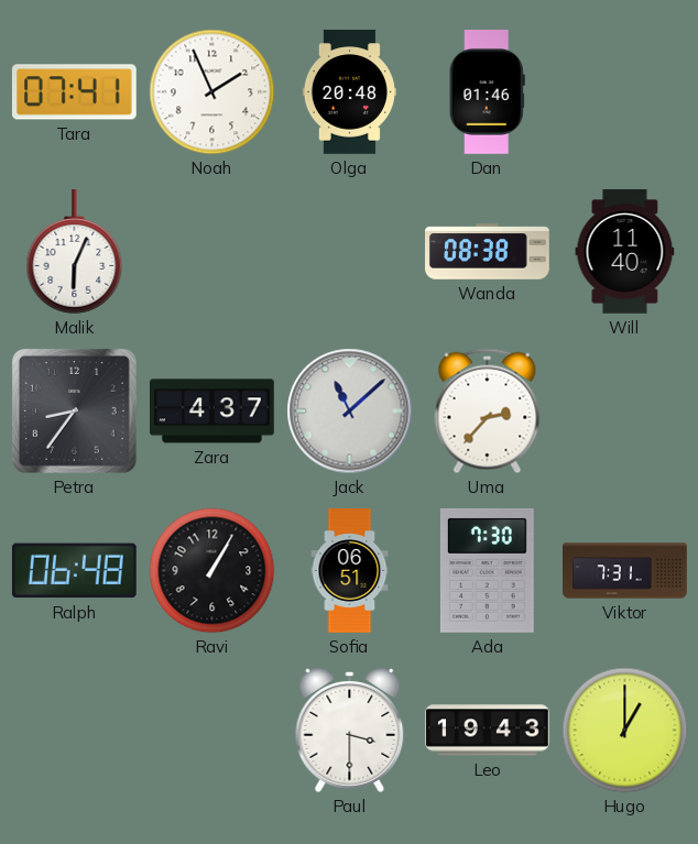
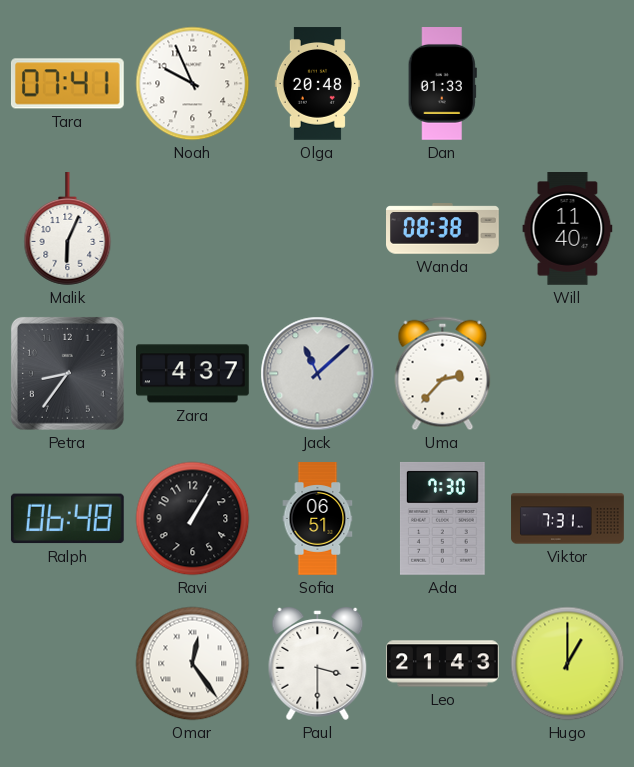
Noah: 1:56 -> 9:56 (193, 84)
Dan: 01:46 -> 01:33 (442, 84)
Omar: none -> 12:24 (193, 664)
Leo: 19:43 -> 21:43 (443, 664)
